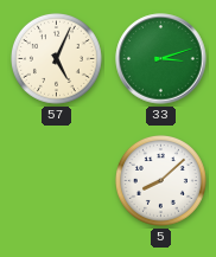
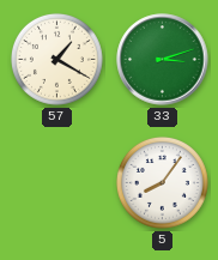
57: 5:04 -> 1:20 (56, 59)
5: 8:08 -> 8:06 (162, 182)
